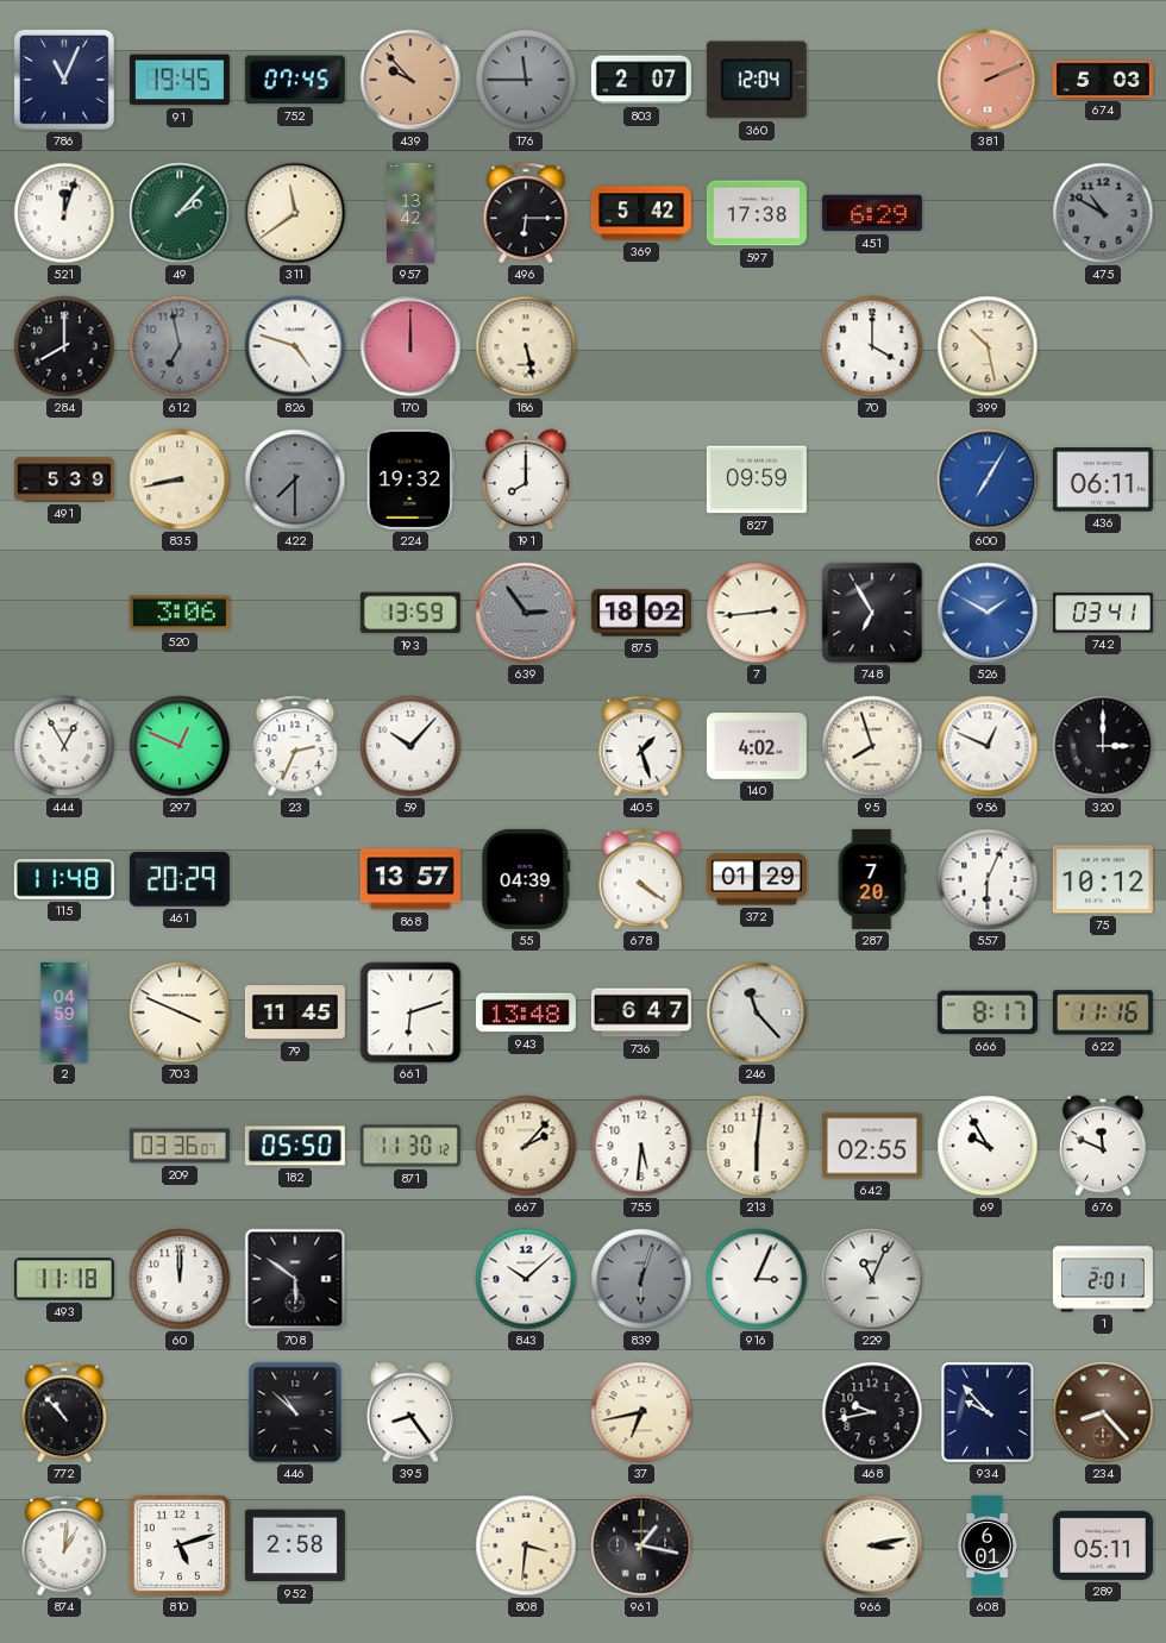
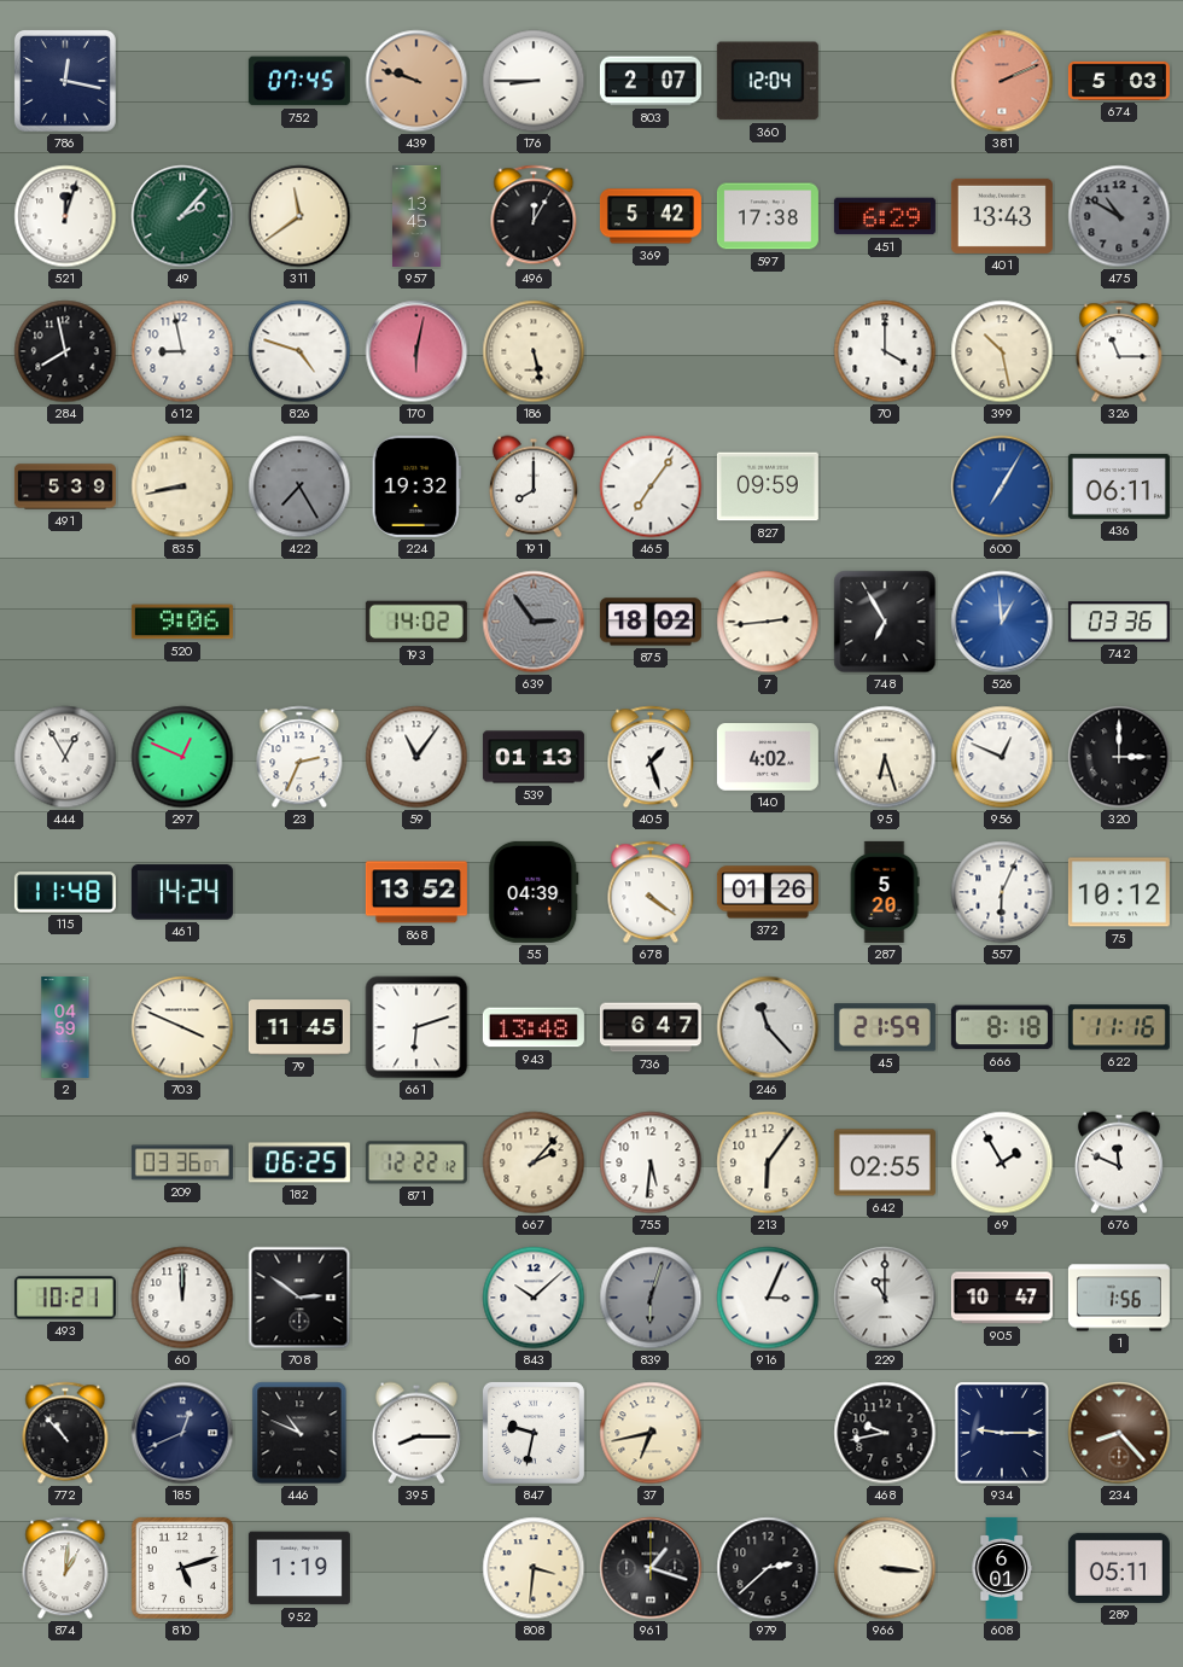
786: 11:04 -> 12:17 (66, 81)
91: 19:45 -> none (180, 80)
439: 9:53 -> 9:48 (416, 81)
176: 11:45 -> 8:45 (534, 81)
176 dial: grey -> white (534, 81)
957: 13:42 -> 13:45 (418, 216)
496: 6:15 -> 12:05 (534, 216)
401: none -> 13:43 (1002, 216)
284: 8:00 -> 7:58 (65, 351)
612: 6:58 -> 8:58 (182, 351)
612 dial: grey -> white (182, 351)
170: 12:00 -> 6:02 (416, 351)
326: none -> 11:15 (1119, 351)
422: 7:30 -> 7:25 (299, 486)
465: none -> 7:06 (651, 486)
520: 3:06 -> 9:06 (182, 622)
193: 13:59 -> 14:02 (416, 622)
526: 1:50 -> 12:59 (1002, 622)
742: 03:41 -> 03:36 (1119, 622)
59: 10:07 -> 11:06 (416, 757)
539: none -> 01:13 (534, 757)
95: 7:57 -> 6:27 (885, 757)
461: 20:29 -> 14:24 (182, 892)
868: 13:57 -> 13:52 (416, 892)
372: 01:29 -> 01:26 (768, 892)
287: 7:20 -> 5:20 (885, 892)
45: none -> 21:59 (885, 1027)
666: 8:17 -> 8:18 (1002, 1027)
182: 05:50 -> 06:25 (299, 1162)
871: 11:30 -> 12:22 (416, 1162)
213: 6:01 -> 6:06 (768, 1162)
69: 9:55 -> 1:55 (1002, 1162)
493: 11:18 -> 10:21 (65, 1298)
708: 5:51 -> 2:51 (299, 1298)
229: 11:04 -> 11:00 (885, 1298)
905: none -> 10:47 (1002, 1298)
1: 2:01 -> 1:56 (1119, 1298)
185: none -> 12:41 (182, 1433)
446: 10:52 -> 10:49 (299, 1433)
395: 8:24 -> 8:15 (416, 1433)
847: none -> 9:32 (534, 1433)
934: 9:53 -> 9:15 (1002, 1433)
952: 2:58 -> 1:19 (299, 1568)
961: 1:17 -> 1:18 (651, 1568)
979: none -> 2:38 (768, 1568)
966: 3:13 -> 3:16 (885, 1568)
